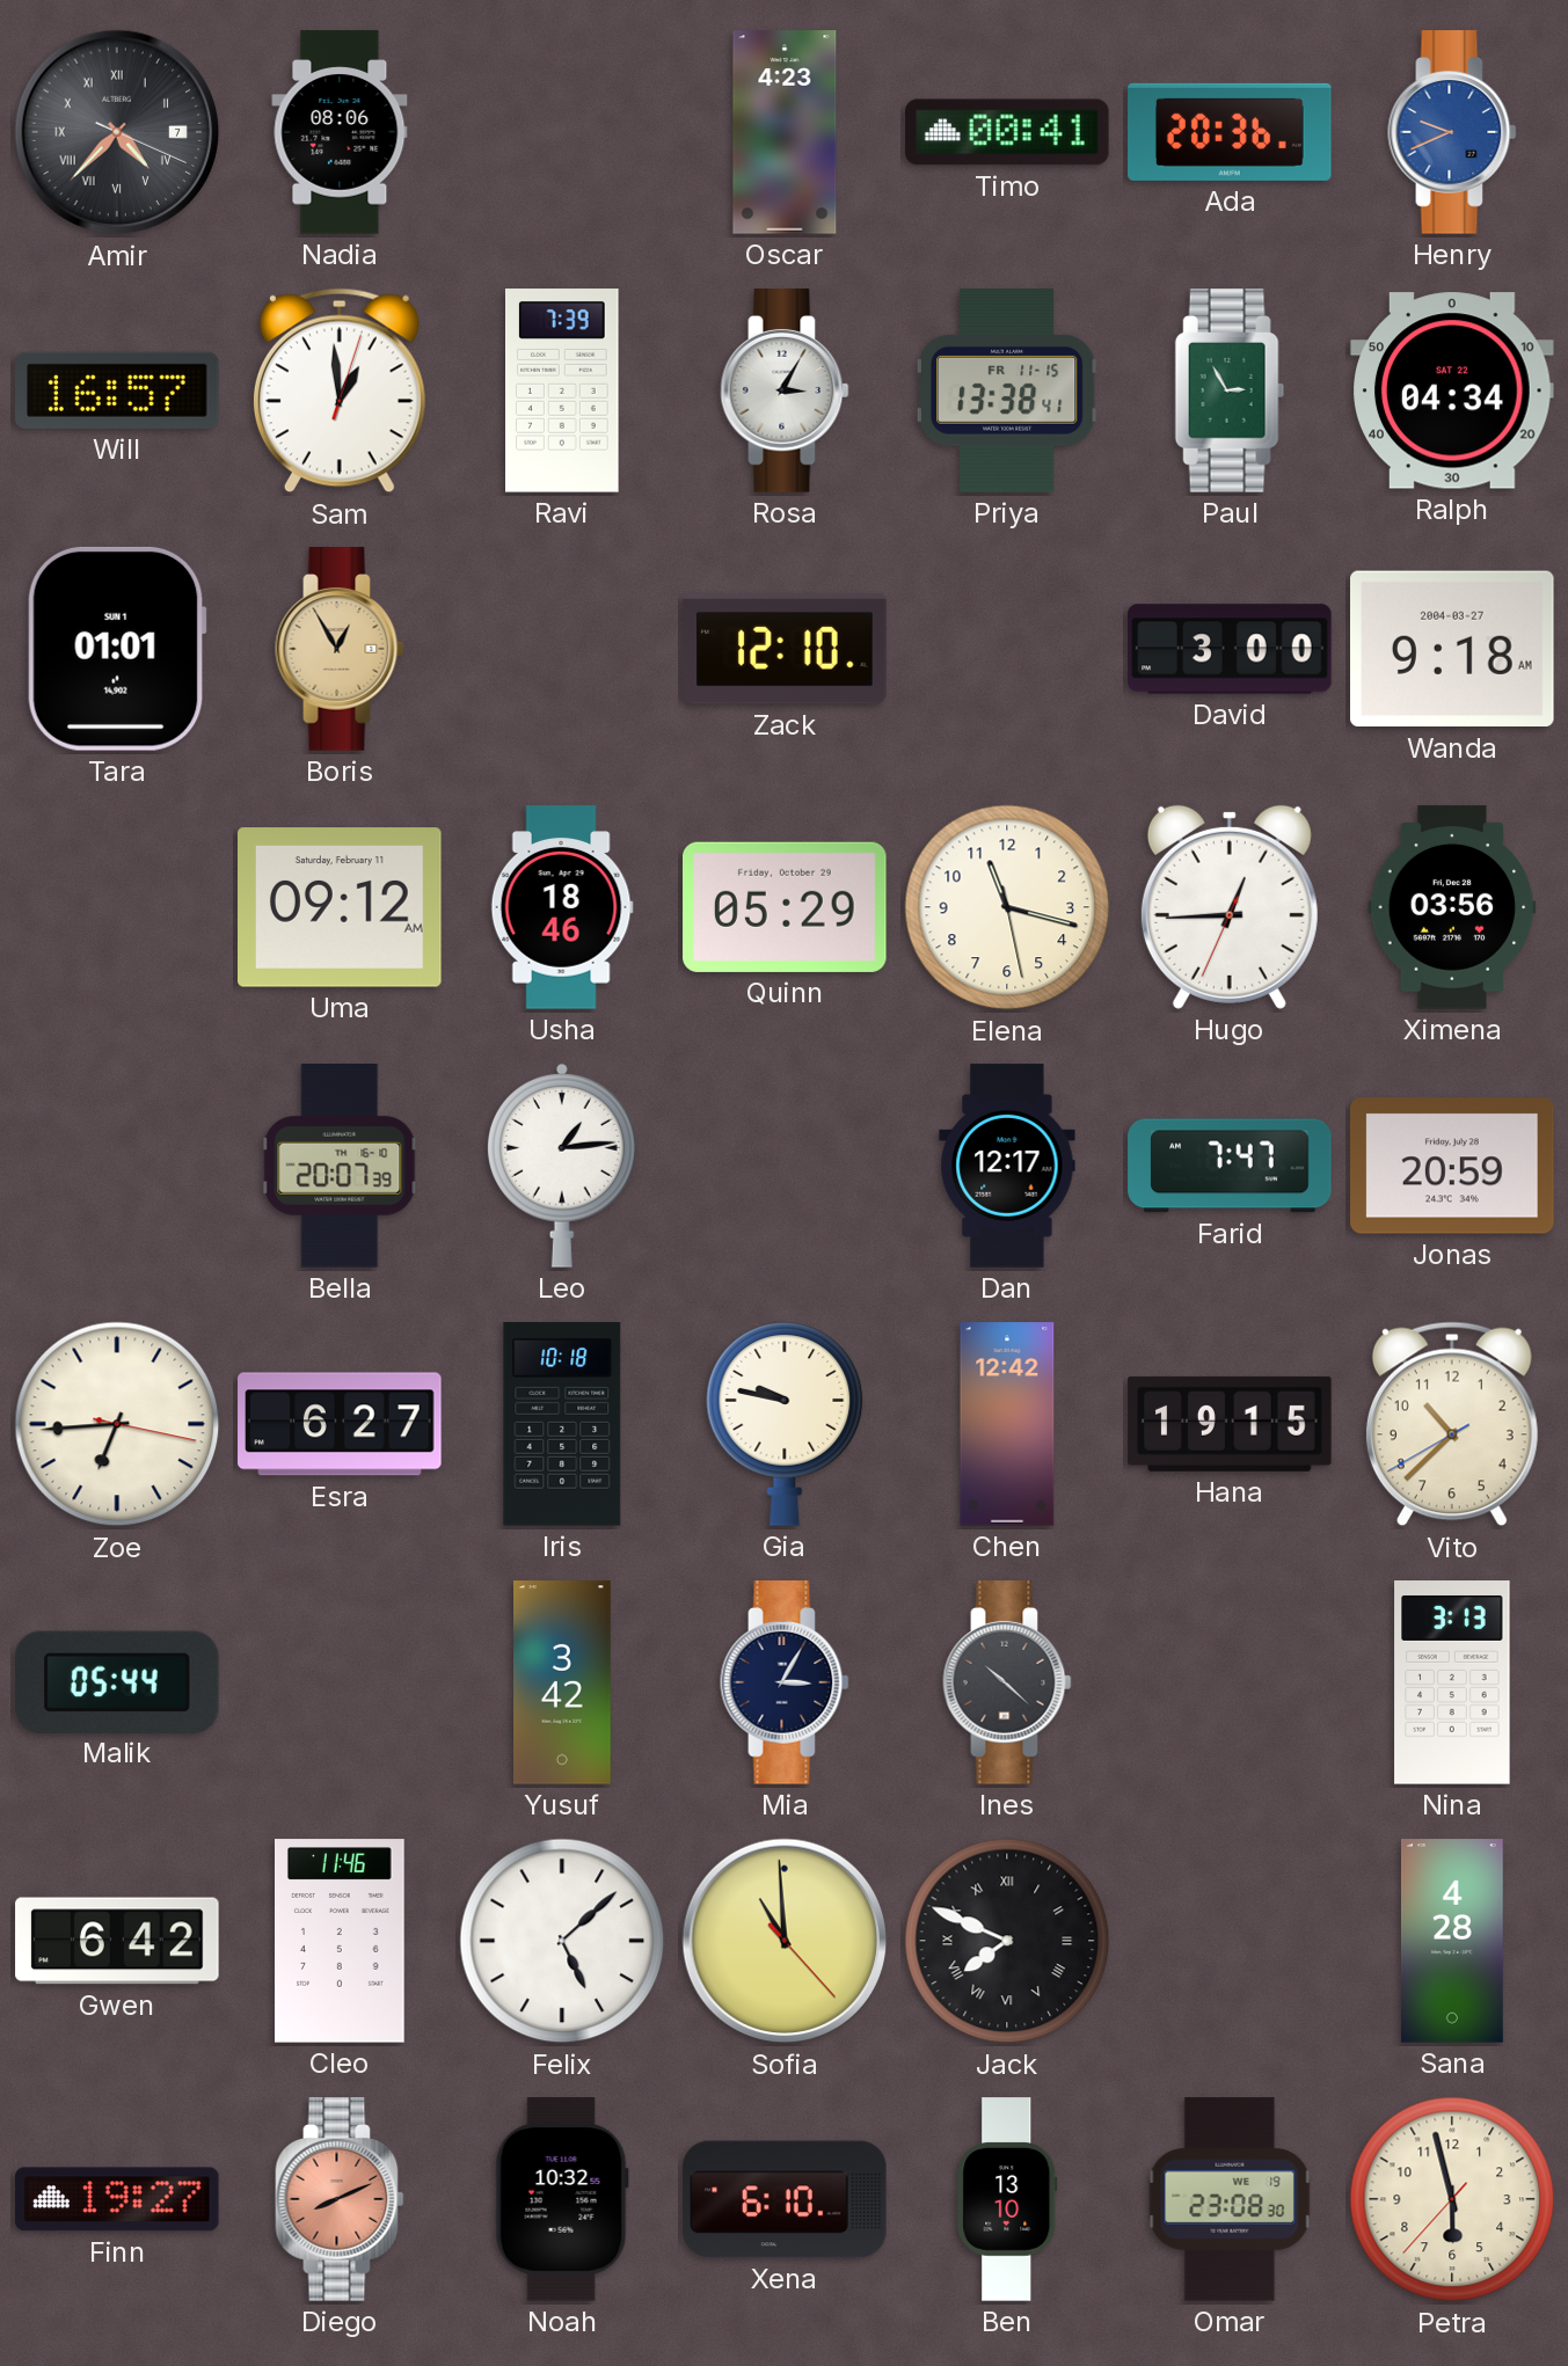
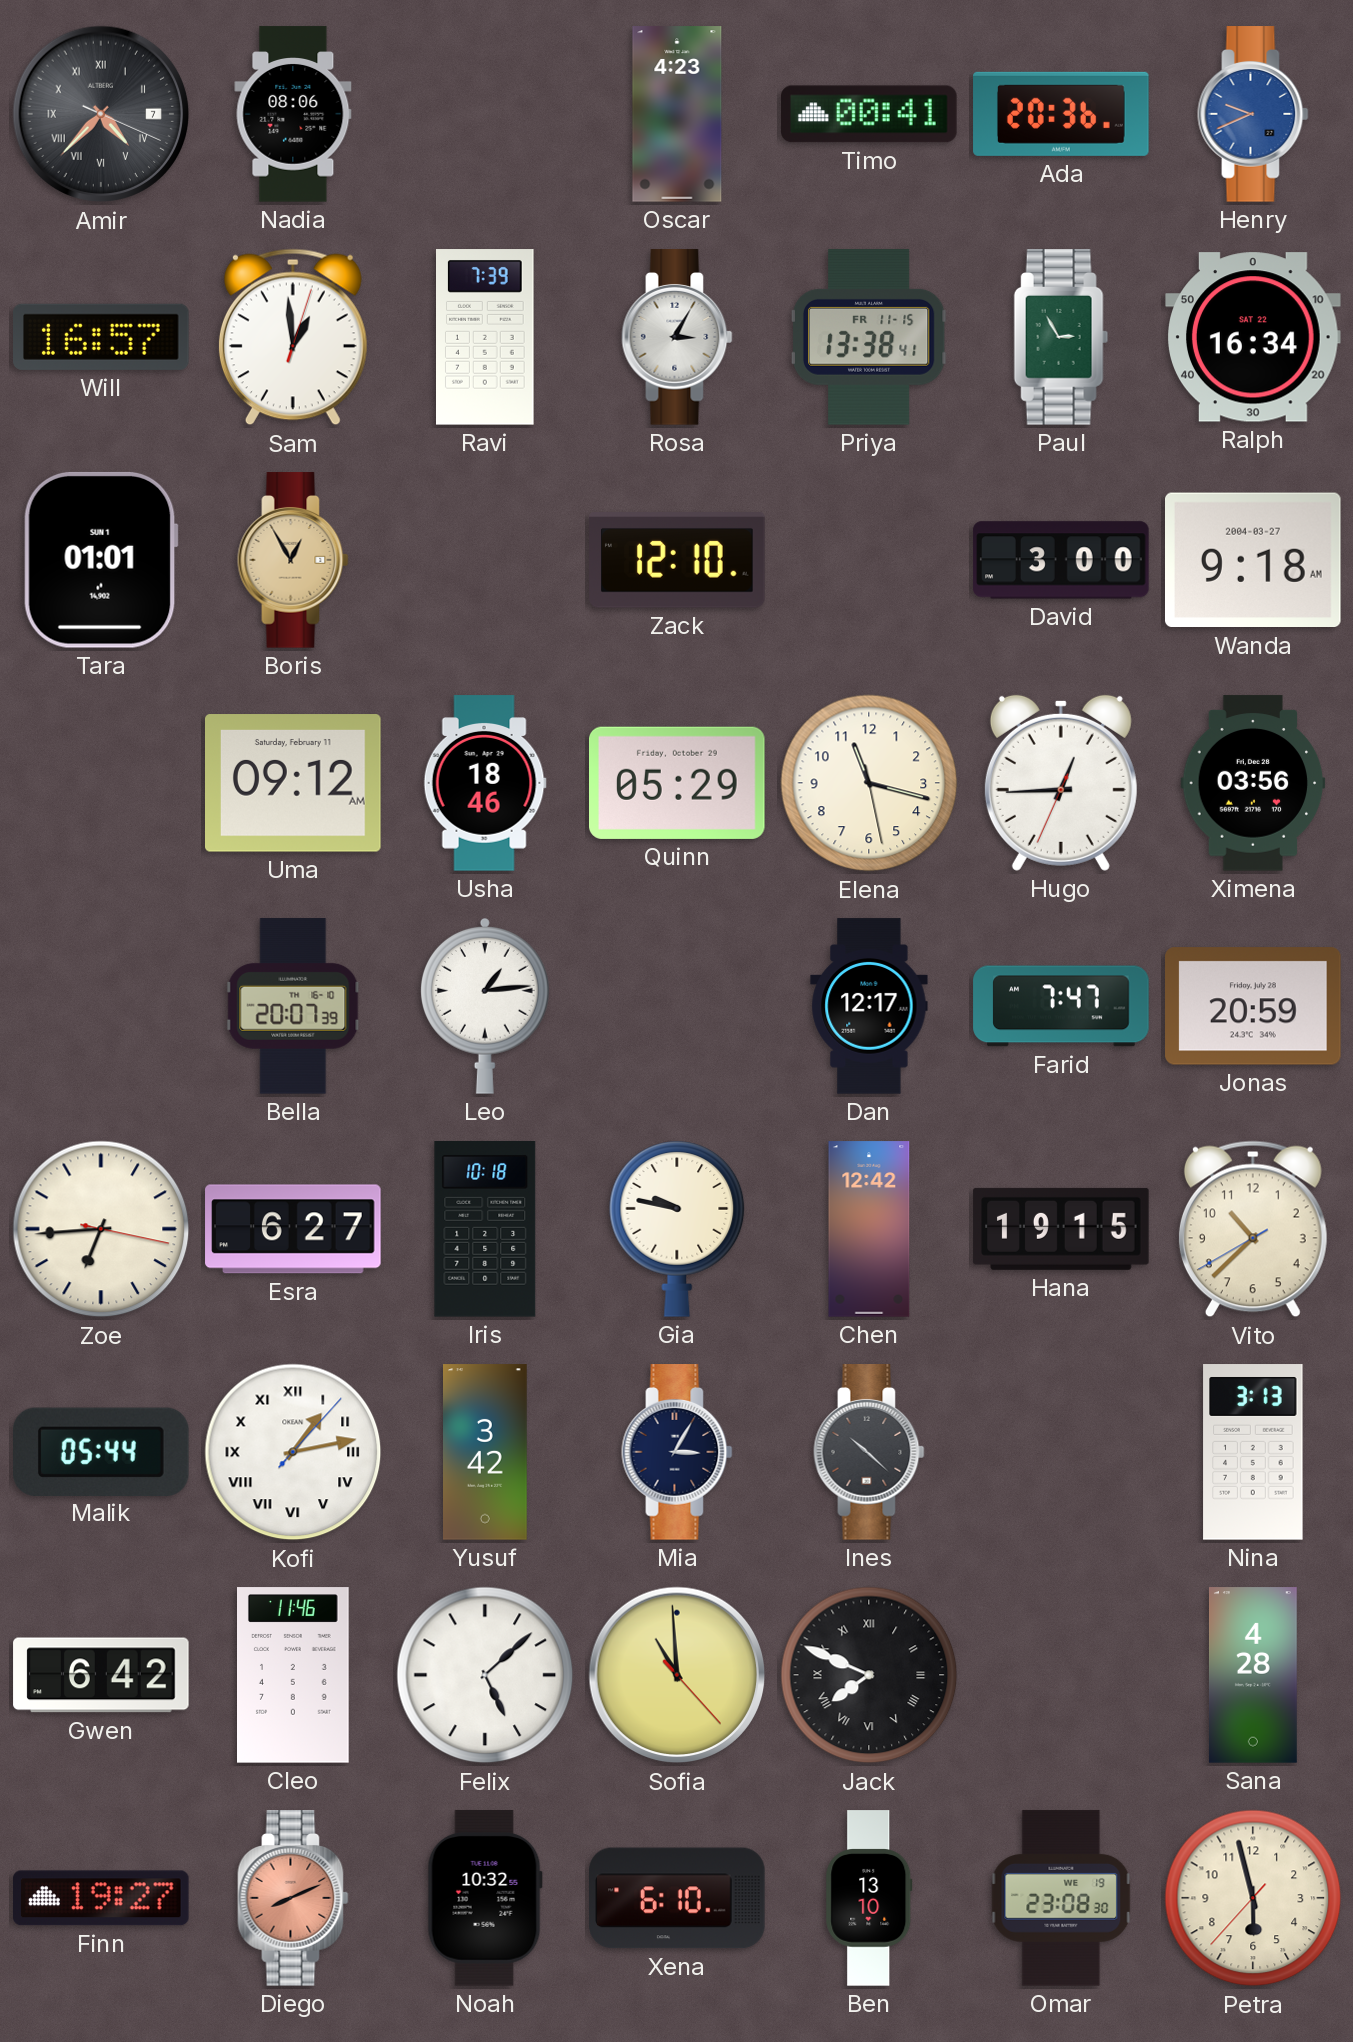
Ralph: 04:34 -> 16:34 (1253, 337)
Kofi: none -> 1:13 (293, 1452)
